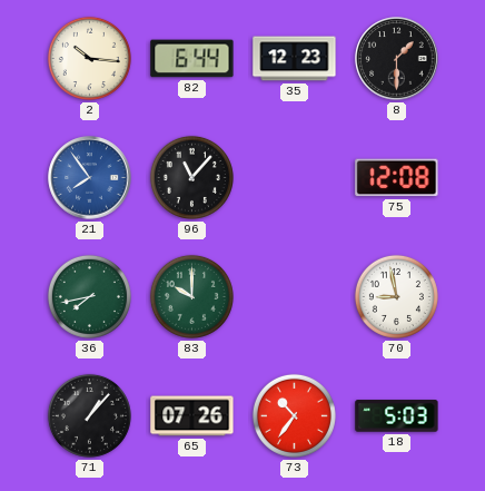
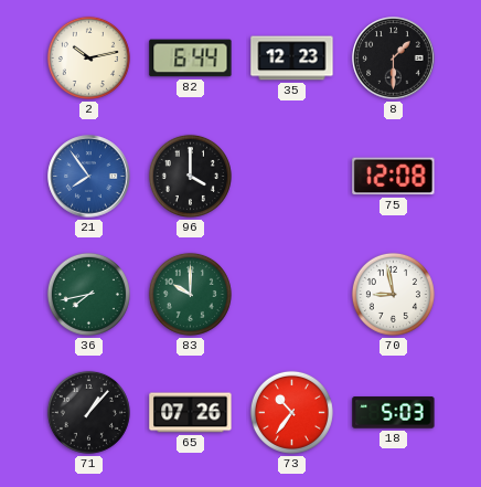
2: 10:16 -> 10:13 (88, 57)
96: 11:07 -> 4:00 (190, 176)
